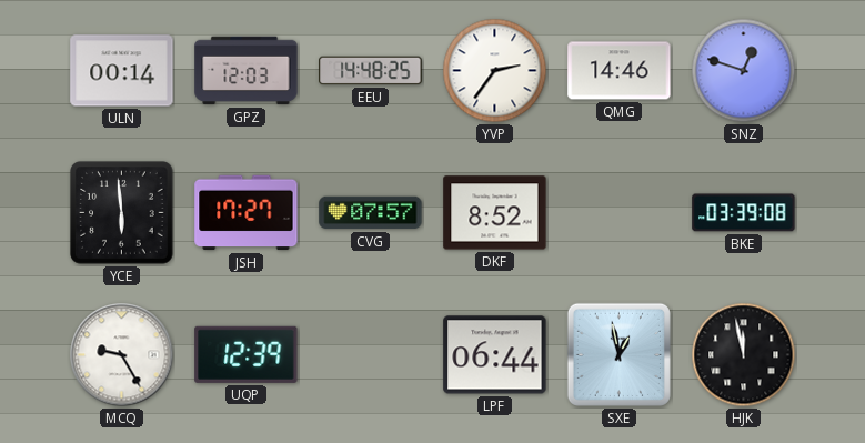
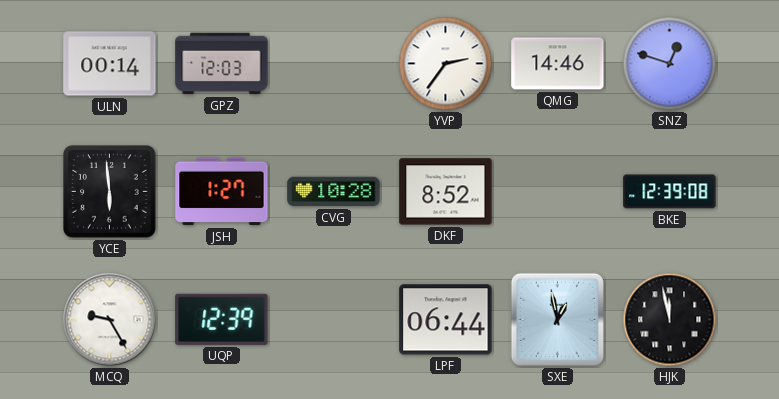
EEU: 14:48 -> none (371, 71)
JSH: 17:27 -> 1:27 (222, 192)
CVG: 07:57 -> 10:28 (334, 192)
BKE: 03:39 -> 12:39 (670, 192)
